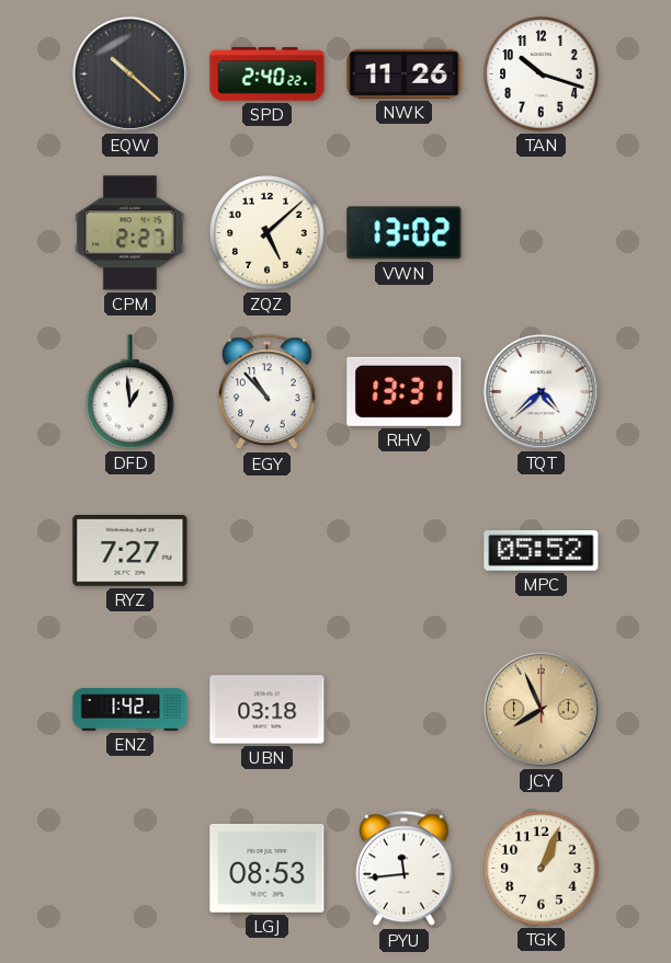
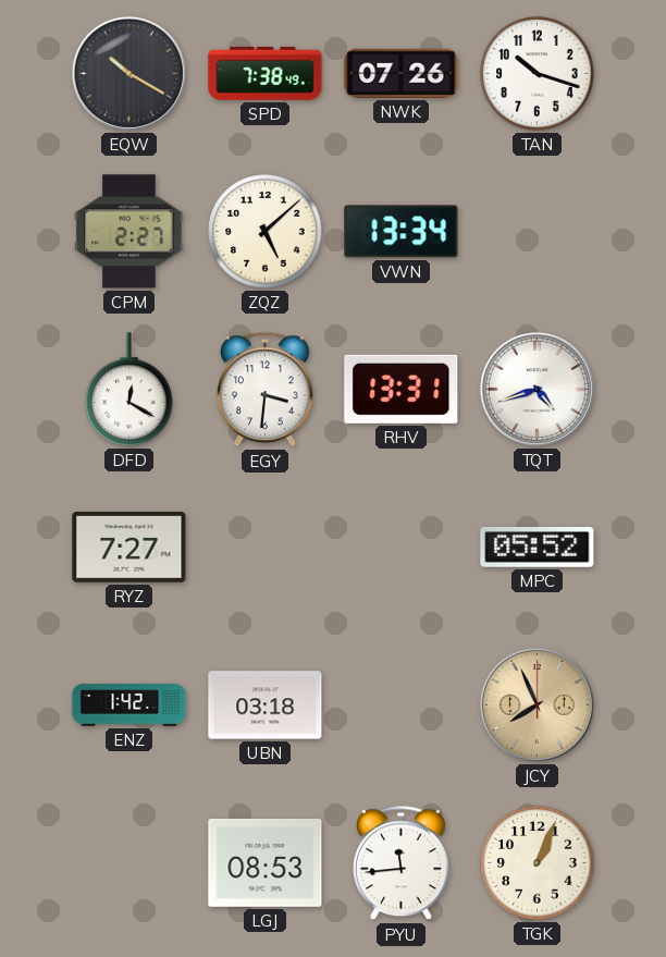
EQW: 10:22 -> 10:20 (128, 73)
SPD: 2:40 -> 7:38 (266, 73)
NWK: 11:26 -> 07:26 (402, 73)
VWN: 13:02 -> 13:34 (402, 232)
DFD: 12:59 -> 12:20 (129, 390)
EGY: 10:53 -> 3:31 (266, 390)
TQT: 4:38 -> 4:42 (536, 389)
